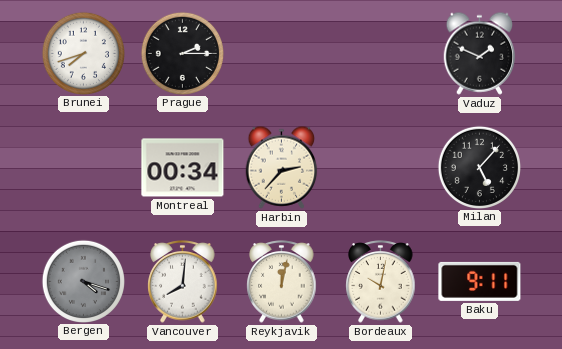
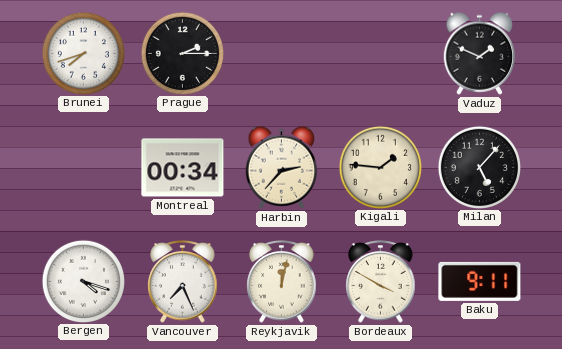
Kigali: none -> 1:46 (380, 167)
Bergen dial: grey -> white (83, 281)
Vancouver: 8:01 -> 7:26 (183, 282)
Bordeaux: 10:02 -> 3:50 (381, 282)
